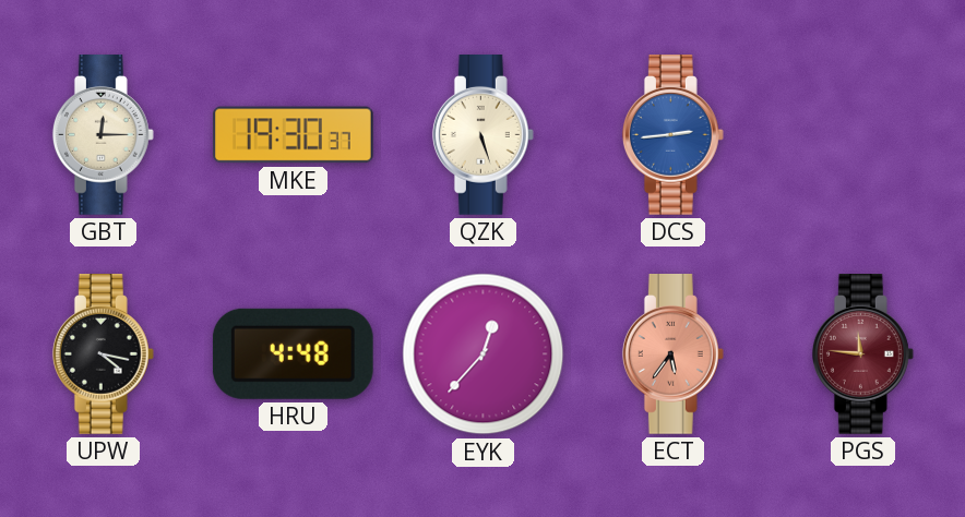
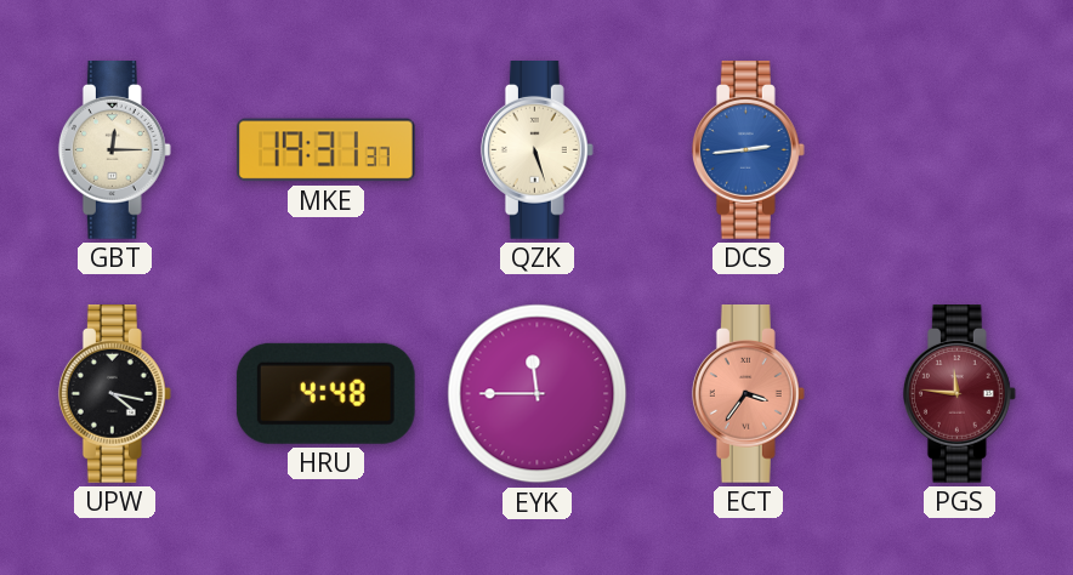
MKE: 19:30 -> 19:31 (327, 150)
EYK: 12:37 -> 11:45 (538, 394)
ECT: 5:36 -> 3:36 (748, 394)
